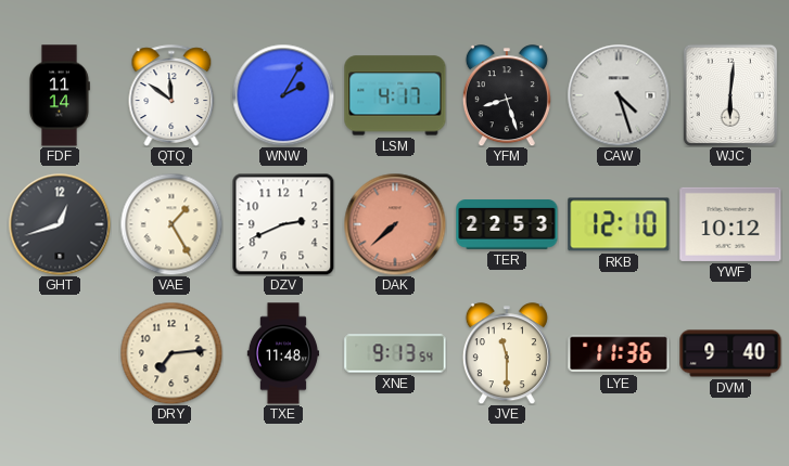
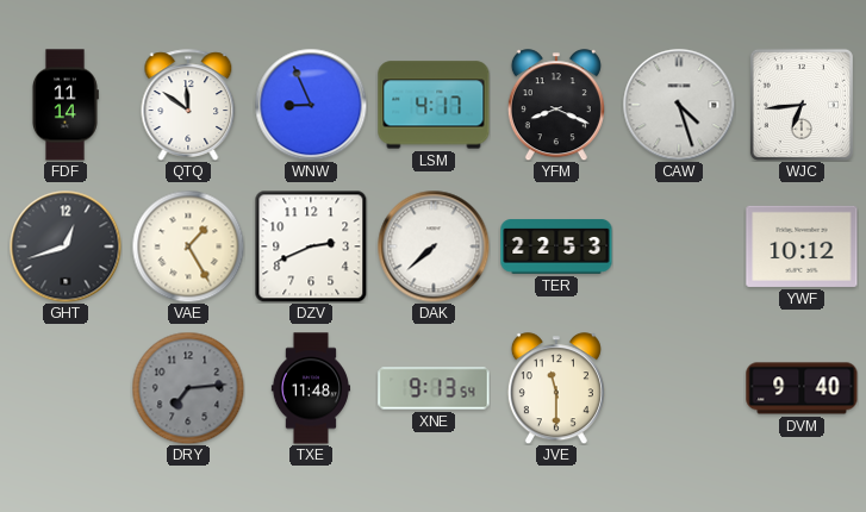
WNW: 2:05 -> 8:56 (311, 105)
YFM: 8:27 -> 8:19 (556, 105)
WJC: 6:01 -> 6:44 (802, 105)
DAK dial: salmon -> white (434, 246)
RKB: 12:10 -> none (619, 224)
DRY dial: cream -> grey (188, 388)
LYE: 11:36 -> none (619, 353)
